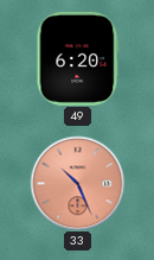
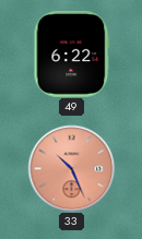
49: 6:20 -> 6:22 (72, 55)
